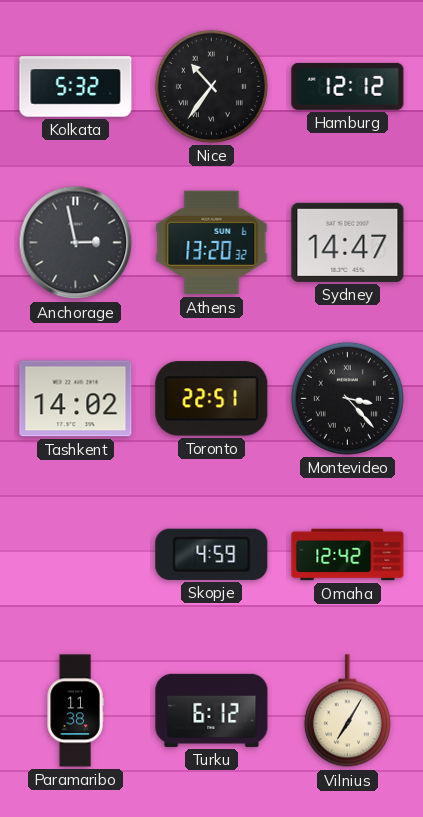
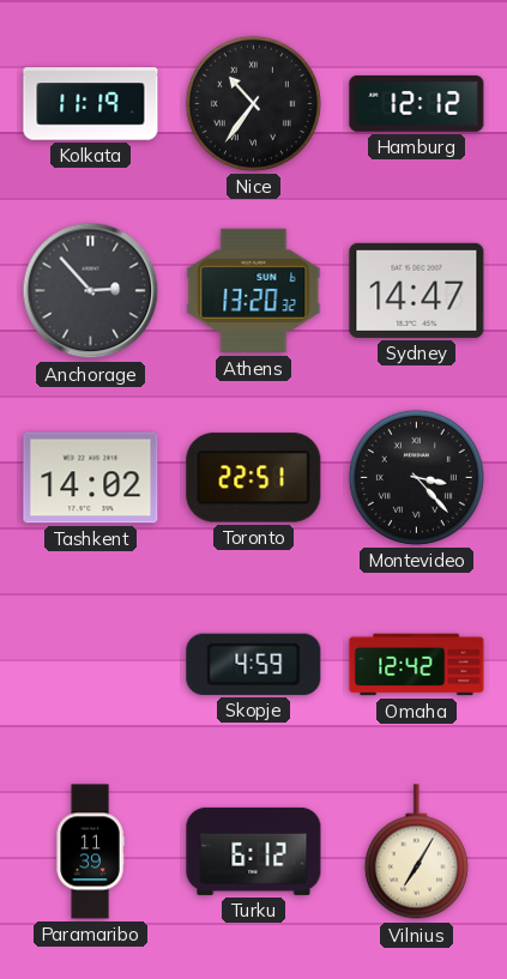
Kolkata: 5:32 -> 11:19 (91, 104)
Anchorage: 2:58 -> 2:53 (91, 291)
Paramaribo: 11:38 -> 11:39 (90, 852)
